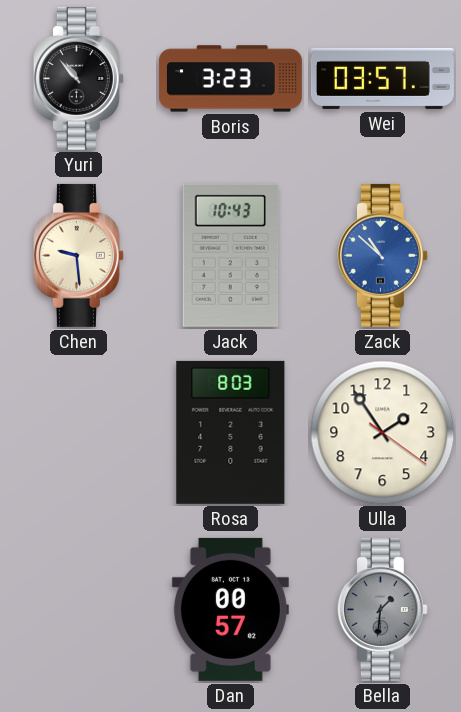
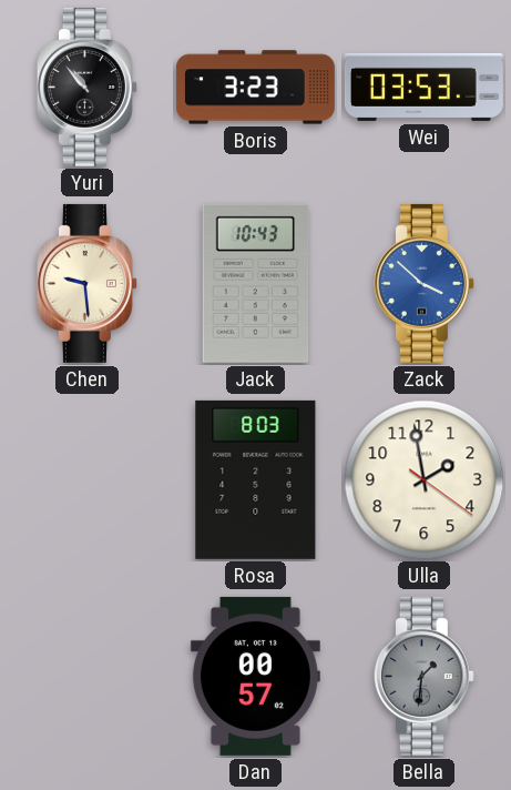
Wei: 03:57 -> 03:53 (423, 87)
Zack: 10:52 -> 3:52 (423, 283)
Ulla: 1:54 -> 1:58 (425, 480)
